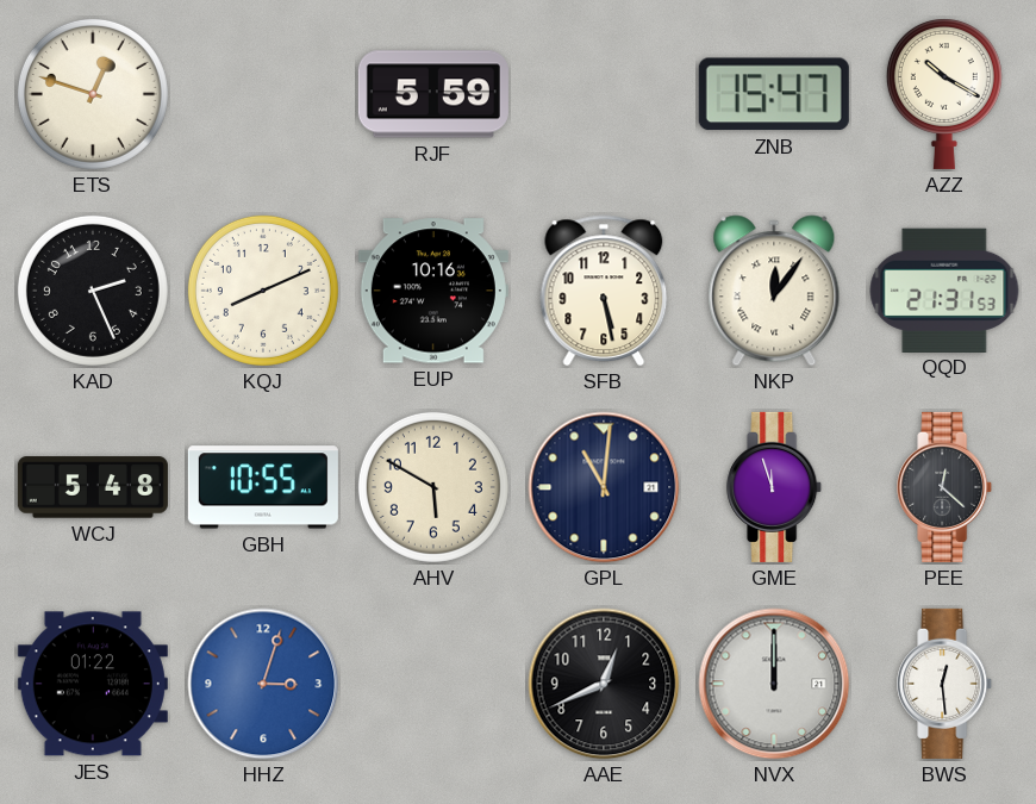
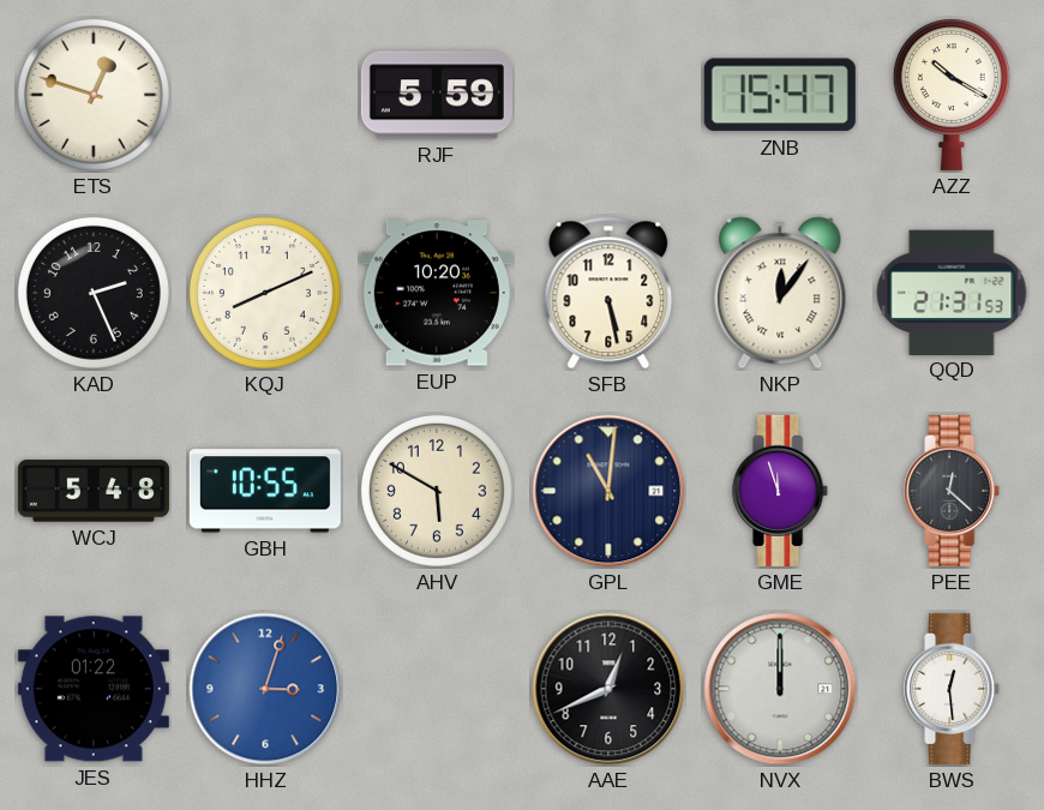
EUP: 10:16 -> 10:20 (437, 293)
